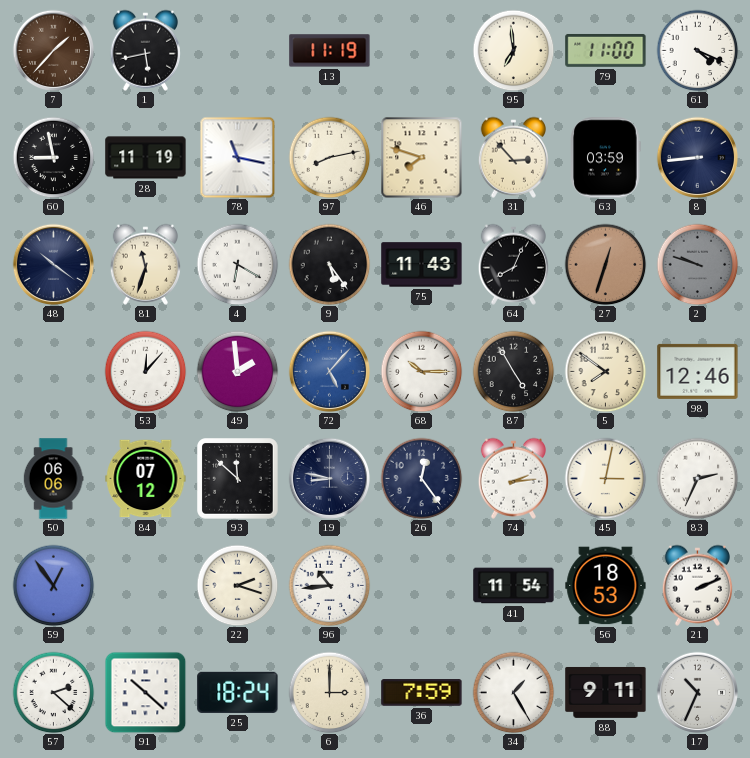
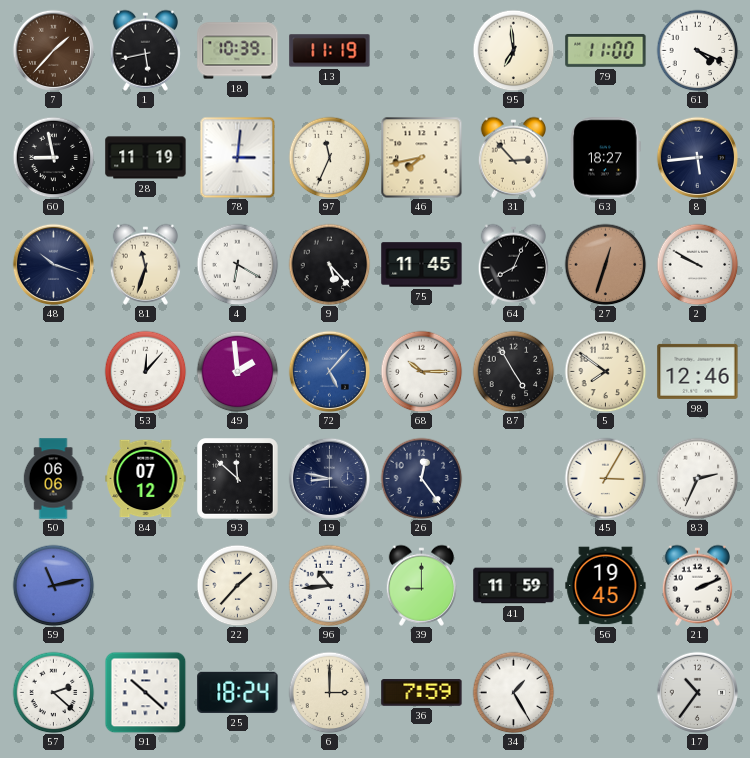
18: none -> 10:39 (238, 51)
78: 11:17 -> 3:01 (238, 157)
97: 8:13 -> 11:34 (329, 157)
46: 7:48 -> 7:43 (421, 157)
63: 03:59 -> 18:27 (606, 158)
8: 8:44 -> 5:44 (697, 157)
48: 10:21 -> 10:18 (53, 264)
9: 5:24 -> 5:23 (329, 264)
75: 11:43 -> 11:45 (422, 265)
2: 9:48 -> 9:50 (697, 264)
2 dial: grey -> white (697, 264)
74: 2:14 -> none (513, 478)
45: 3:02 -> 3:05 (605, 478)
59: 12:54 -> 11:13 (53, 585)
22: 2:18 -> 1:37 (237, 585)
39: none -> 9:00 (421, 585)
41: 11:54 -> 11:59 (514, 586)
56: 18:53 -> 19:45 (606, 586)
88: 9:11 -> none (606, 692)
17: 10:34 -> 10:36 (697, 692)
